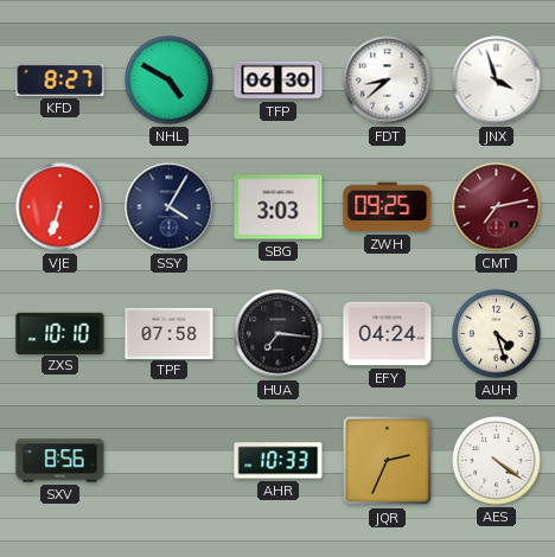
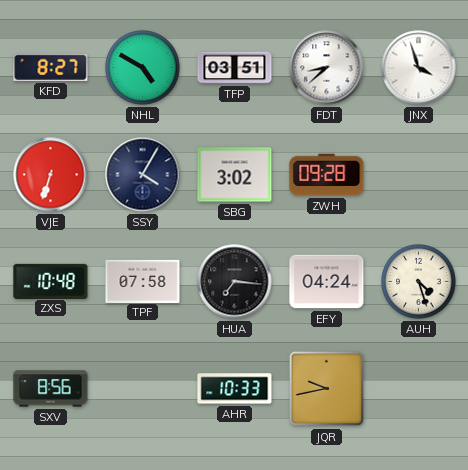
TFP: 06:30 -> 03:51 (235, 68)
SBG: 3:03 -> 3:02 (235, 175)
ZWH: 09:25 -> 09:28 (327, 175)
CMT: 7:13 -> none (497, 207)
ZXS: 10:10 -> 10:48 (51, 281)
JQR: 2:34 -> 9:43 (327, 389)
AES: 4:21 -> none (497, 461)
